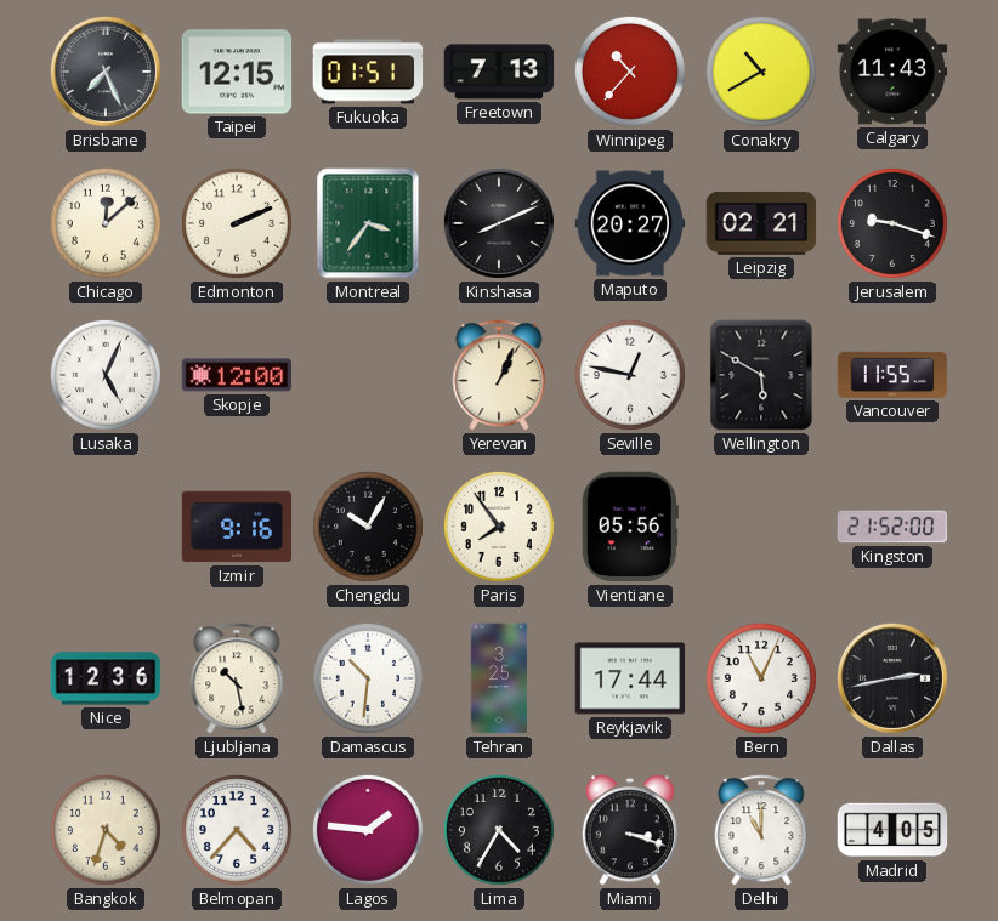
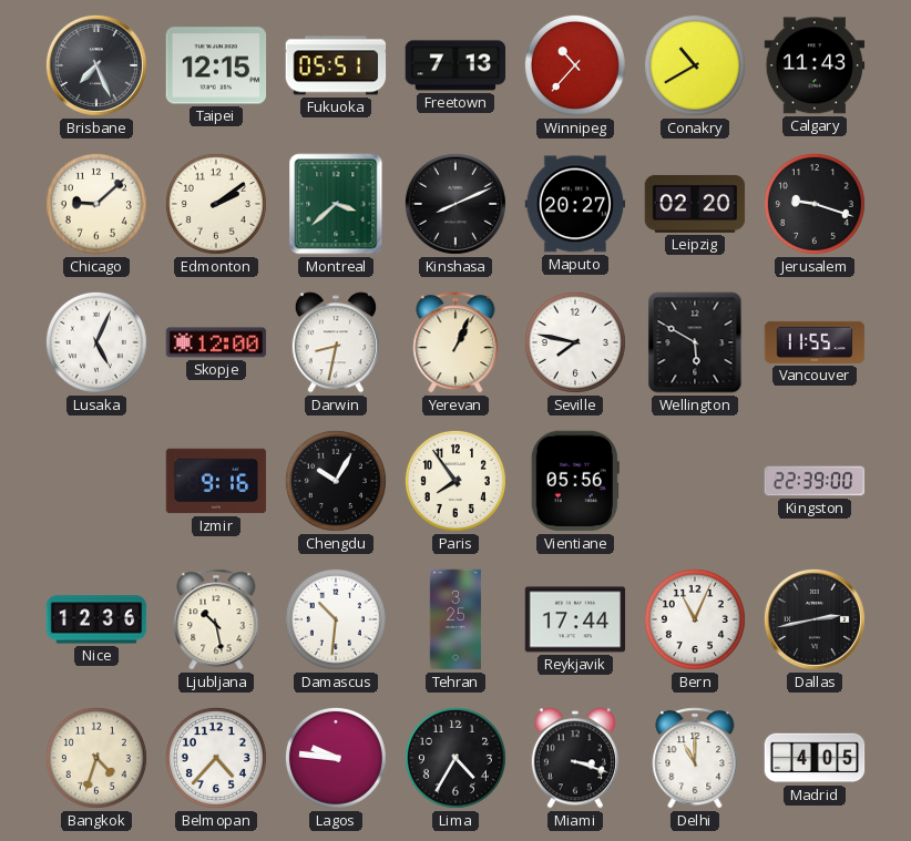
Fukuoka: 01:51 -> 05:51 (336, 65)
Chicago: 12:08 -> 9:08 (96, 204)
Edmonton: 2:11 -> 2:09 (216, 204)
Montreal: 3:36 -> 3:38 (336, 204)
Leipzig: 02:21 -> 02:20 (695, 204)
Darwin: none -> 8:32 (336, 342)
Seville: 12:47 -> 7:47 (575, 342)
Kingston: 21:52 -> 22:39 (815, 481)
Lagos: 1:46 -> 9:46 (336, 758)
